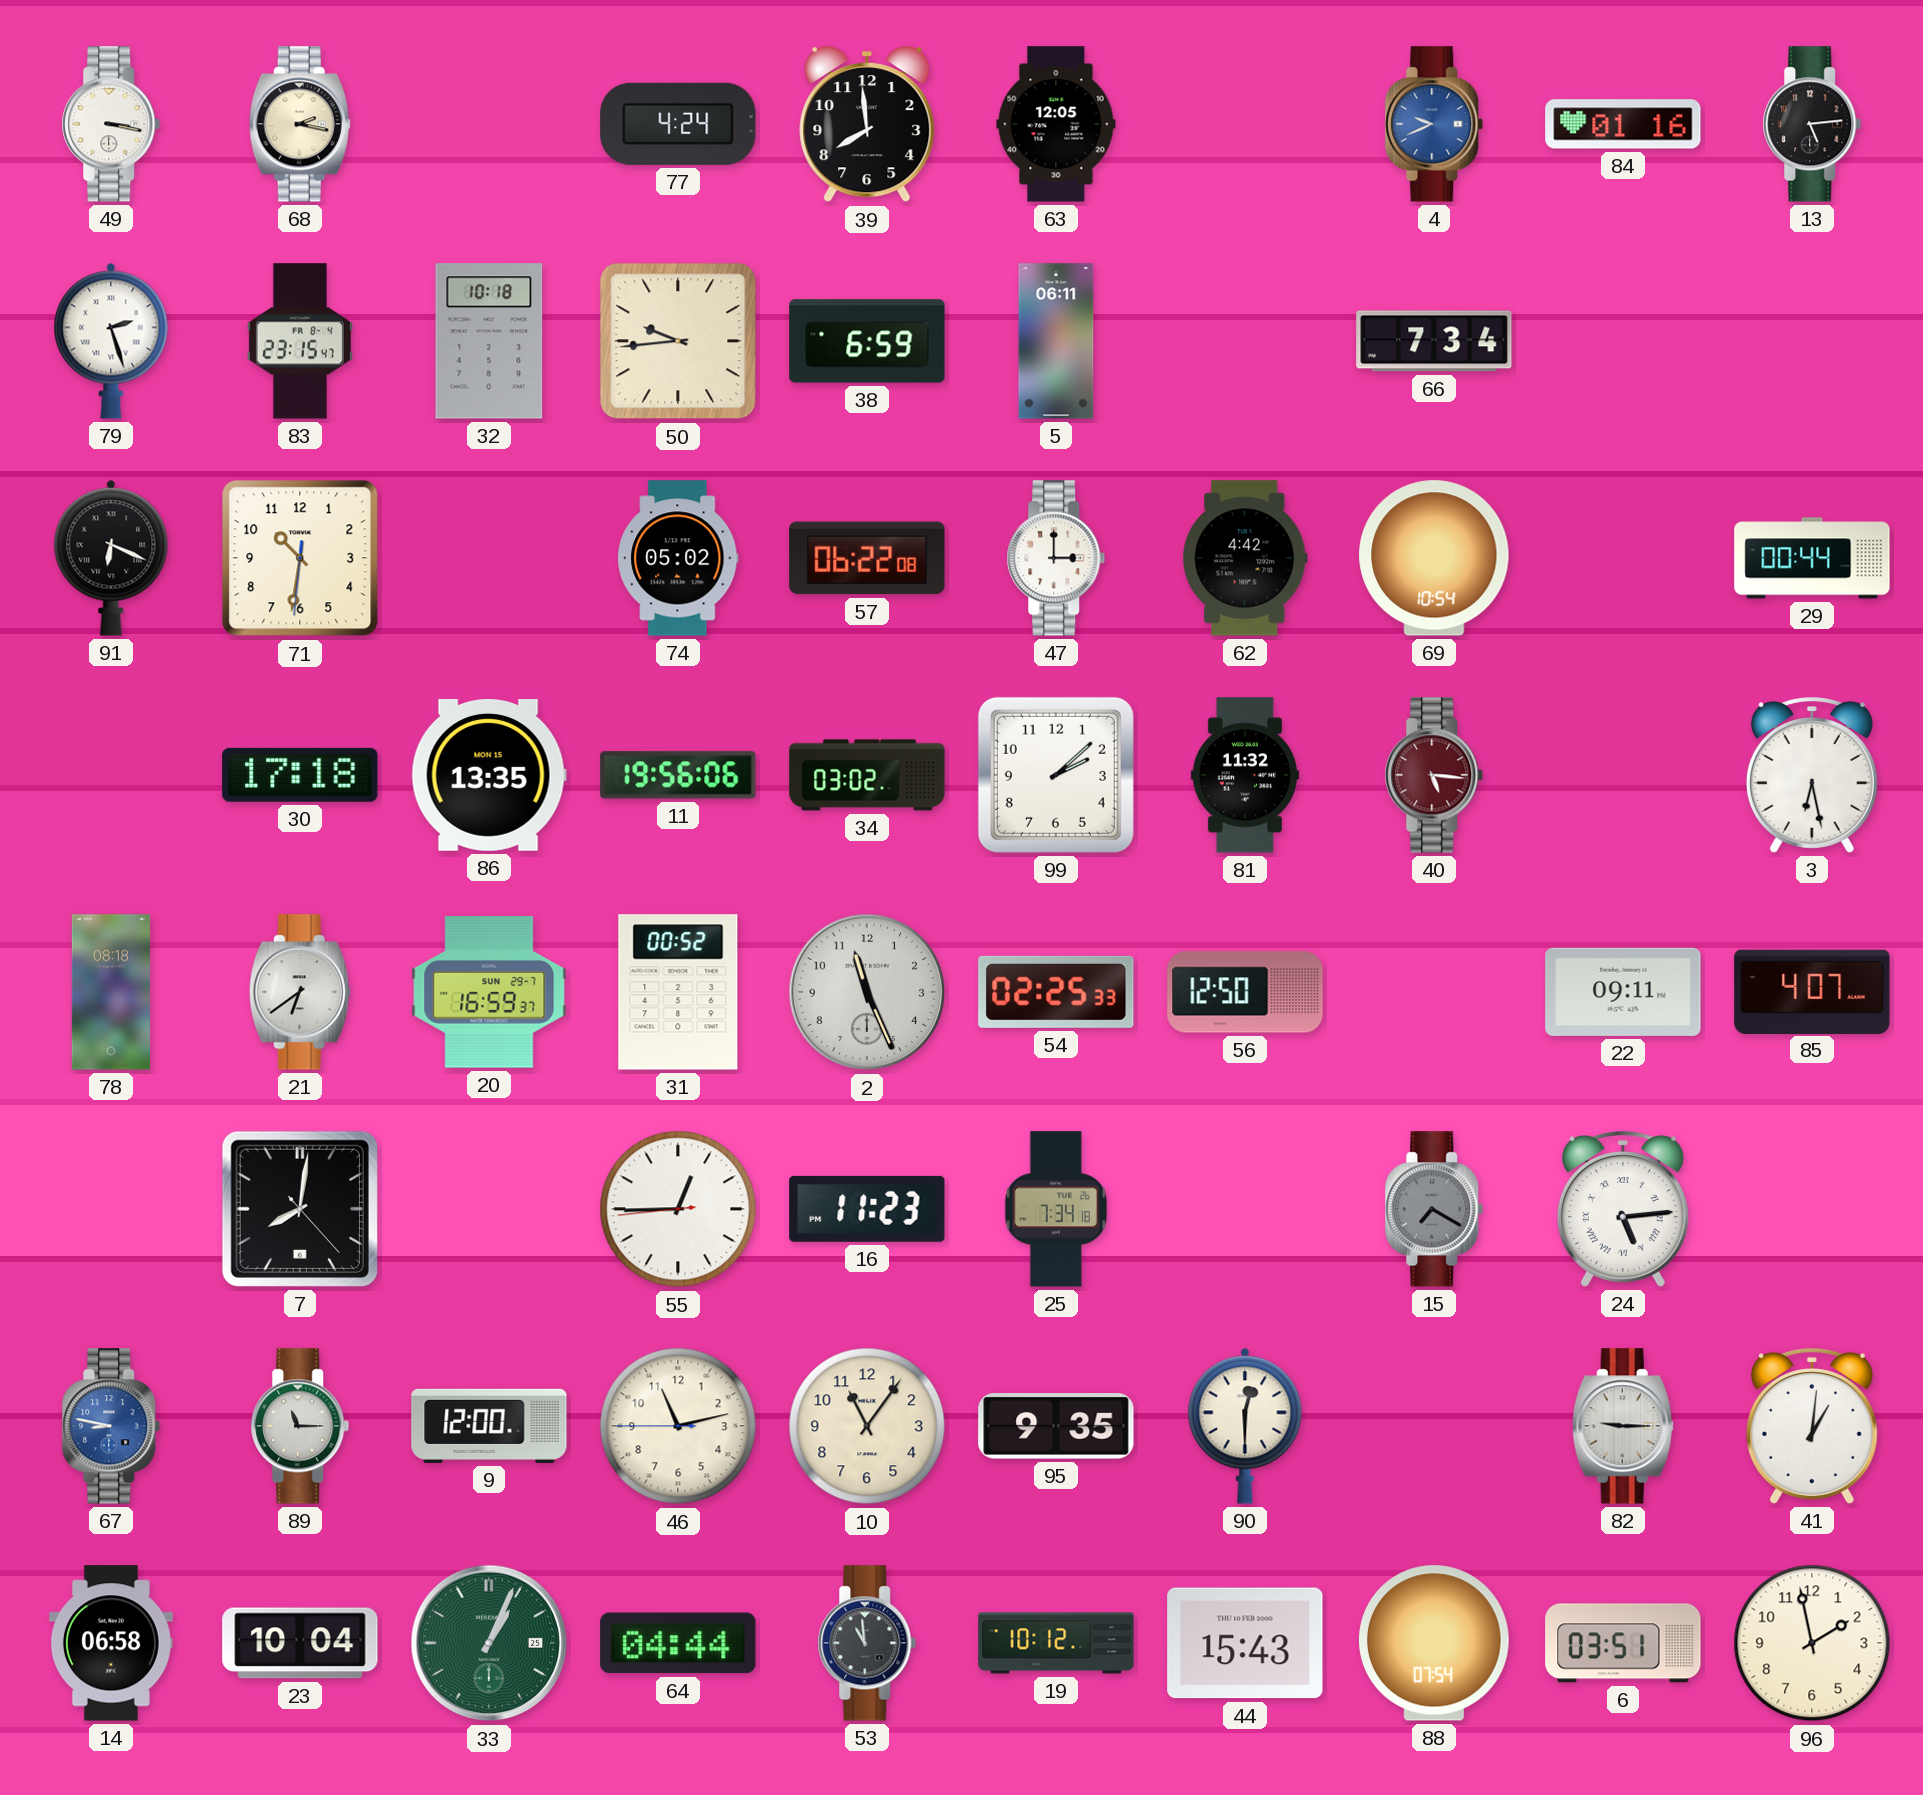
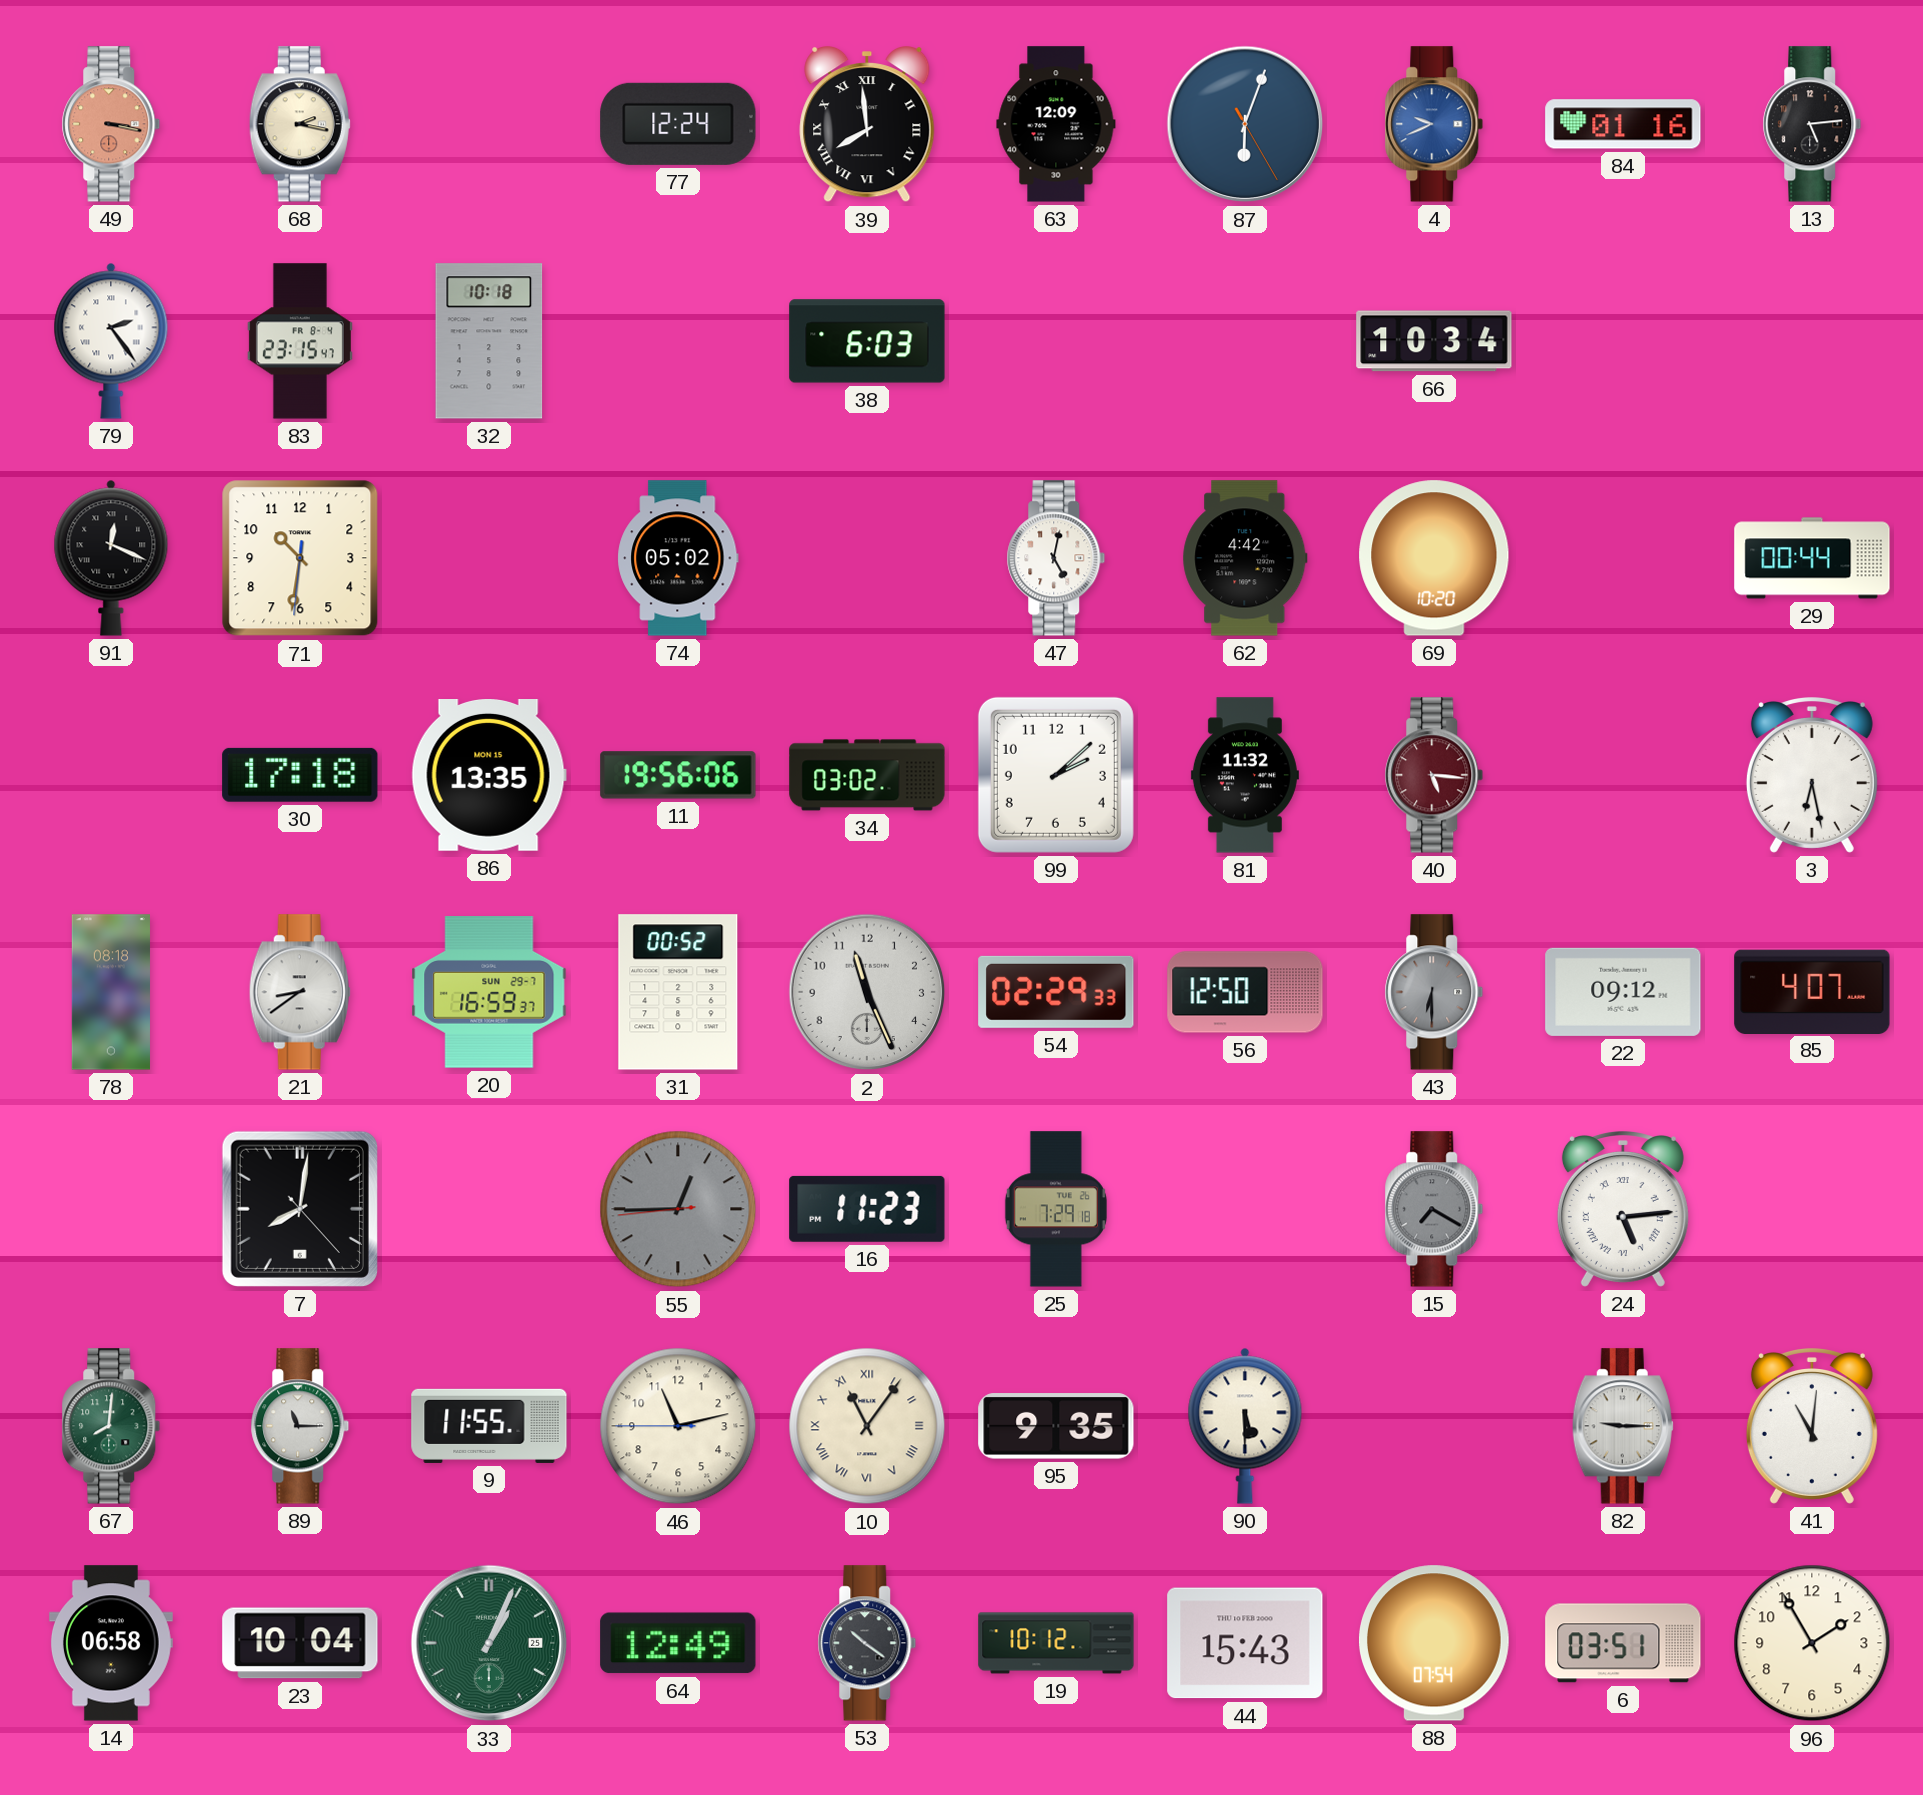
49 dial: white -> salmon (111, 124)
77: 4:24 -> 12:24 (678, 124)
39 numerals: Arabic -> Roman (867, 125)
63: 12:05 -> 12:09 (1056, 124)
87: none -> 6:03 (1245, 124)
79: 2:27 -> 2:24 (111, 341)
50: 9:44 -> none (678, 341)
38: 6:59 -> 6:03 (867, 341)
5: 06:11 -> none (1056, 341)
66: 7:34 -> 10:34 (1434, 341)
91: 6:19 -> 12:19 (111, 558)
57: 06:22 -> none (867, 558)
47: 3:00 -> 5:02 (1056, 558)
69: 10:54 -> 10:20 (1434, 558)
21: 6:39 -> 8:39 (300, 992)
54: 02:25 -> 02:29 (1056, 992)
43: none -> 6:30 (1434, 992)
22: 09:11 -> 09:12 (1623, 992)
55 dial: white -> grey (678, 1209)
25: 7:34 -> 7:29 (1056, 1209)
67: 8:47 -> 8:01 (111, 1426)
67 dial: blue -> green (111, 1426)
9: 12:00 -> 11:55 (489, 1426)
10 numerals: Arabic -> Roman (867, 1426)
90: 12:30 -> 5:30 (1245, 1426)
41: 1:01 -> 11:01 (1812, 1427)
64: 04:44 -> 12:49 (678, 1643)
53: 10:59 -> 10:21 (867, 1643)
96: 1:58 -> 1:55 (1812, 1643)
